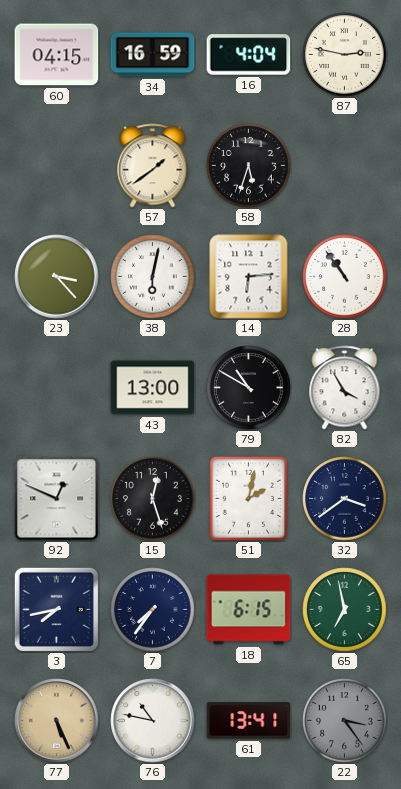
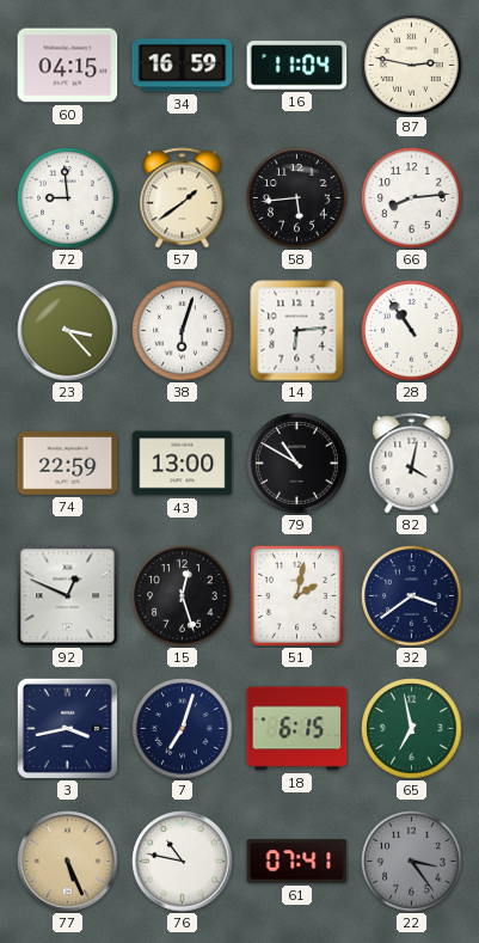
16: 4:04 -> 11:04 (297, 66)
72: none -> 8:59 (68, 198)
58: 5:33 -> 5:44 (297, 198)
66: none -> 8:14 (412, 198)
38: 6:02 -> 6:03 (183, 331)
74: none -> 22:59 (68, 464)
82: 3:55 -> 4:02 (412, 464)
3: 7:43 -> 3:43 (67, 728)
7: 7:36 -> 7:03 (183, 729)
61: 13:41 -> 07:41 (297, 862)
